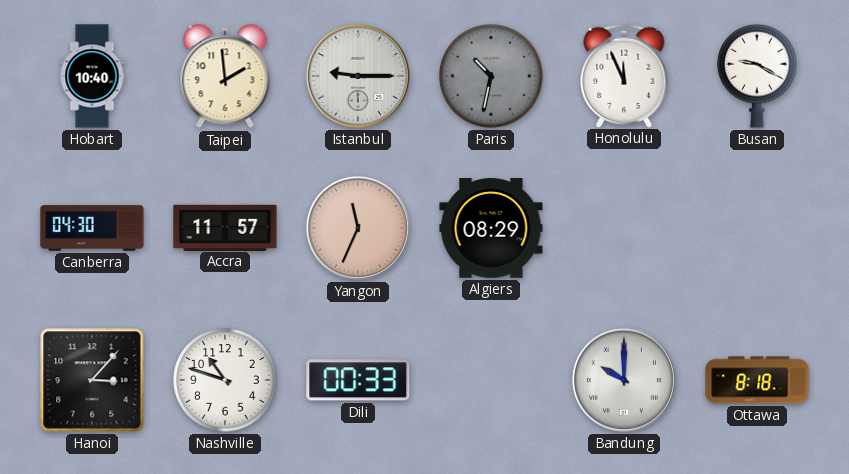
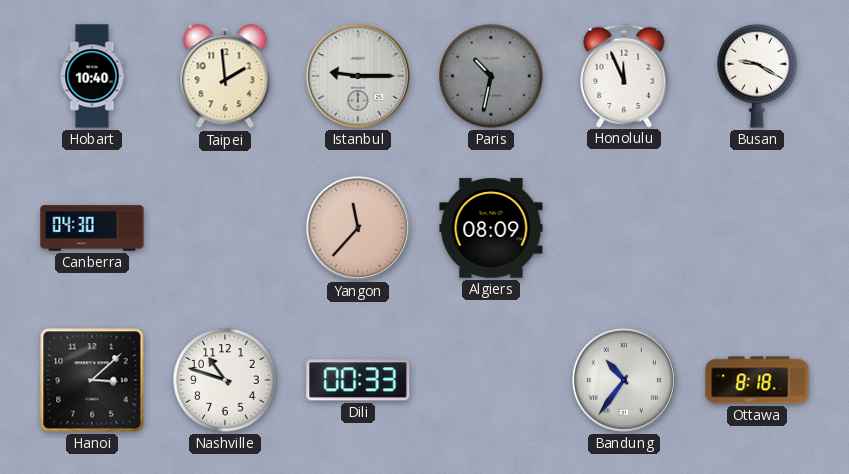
Accra: 11:57 -> none (225, 227)
Yangon: 11:34 -> 11:37 (358, 228)
Algiers: 08:29 -> 08:09 (491, 228)
Hanoi: 3:07 -> 3:08 (92, 380)
Bandung: 10:00 -> 10:36 (624, 380)
